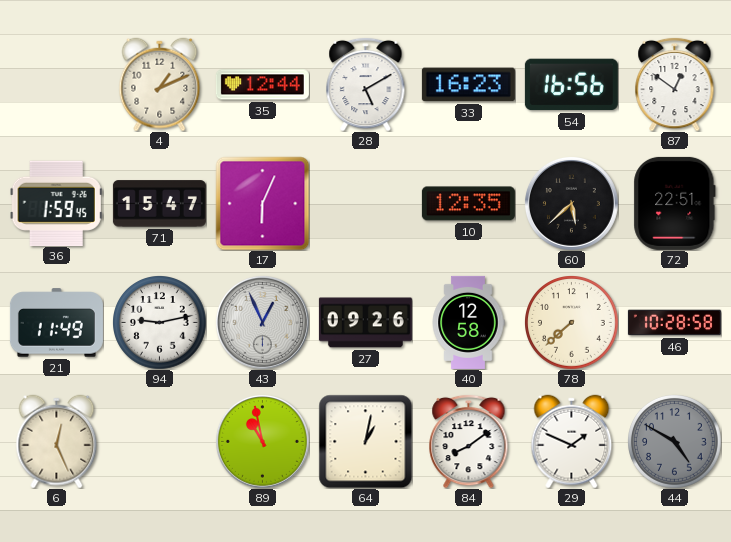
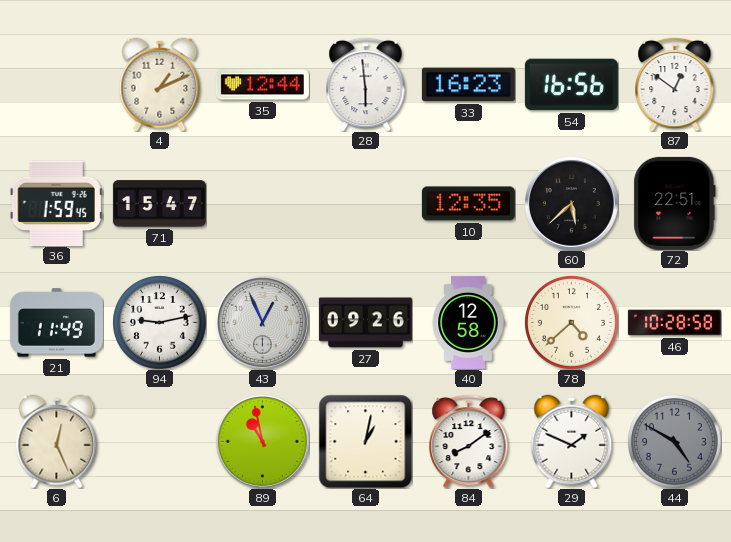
28: 5:10 -> 5:59 (366, 84)
17: 6:04 -> none (262, 203)
78: 7:38 -> 4:38 (571, 322)
